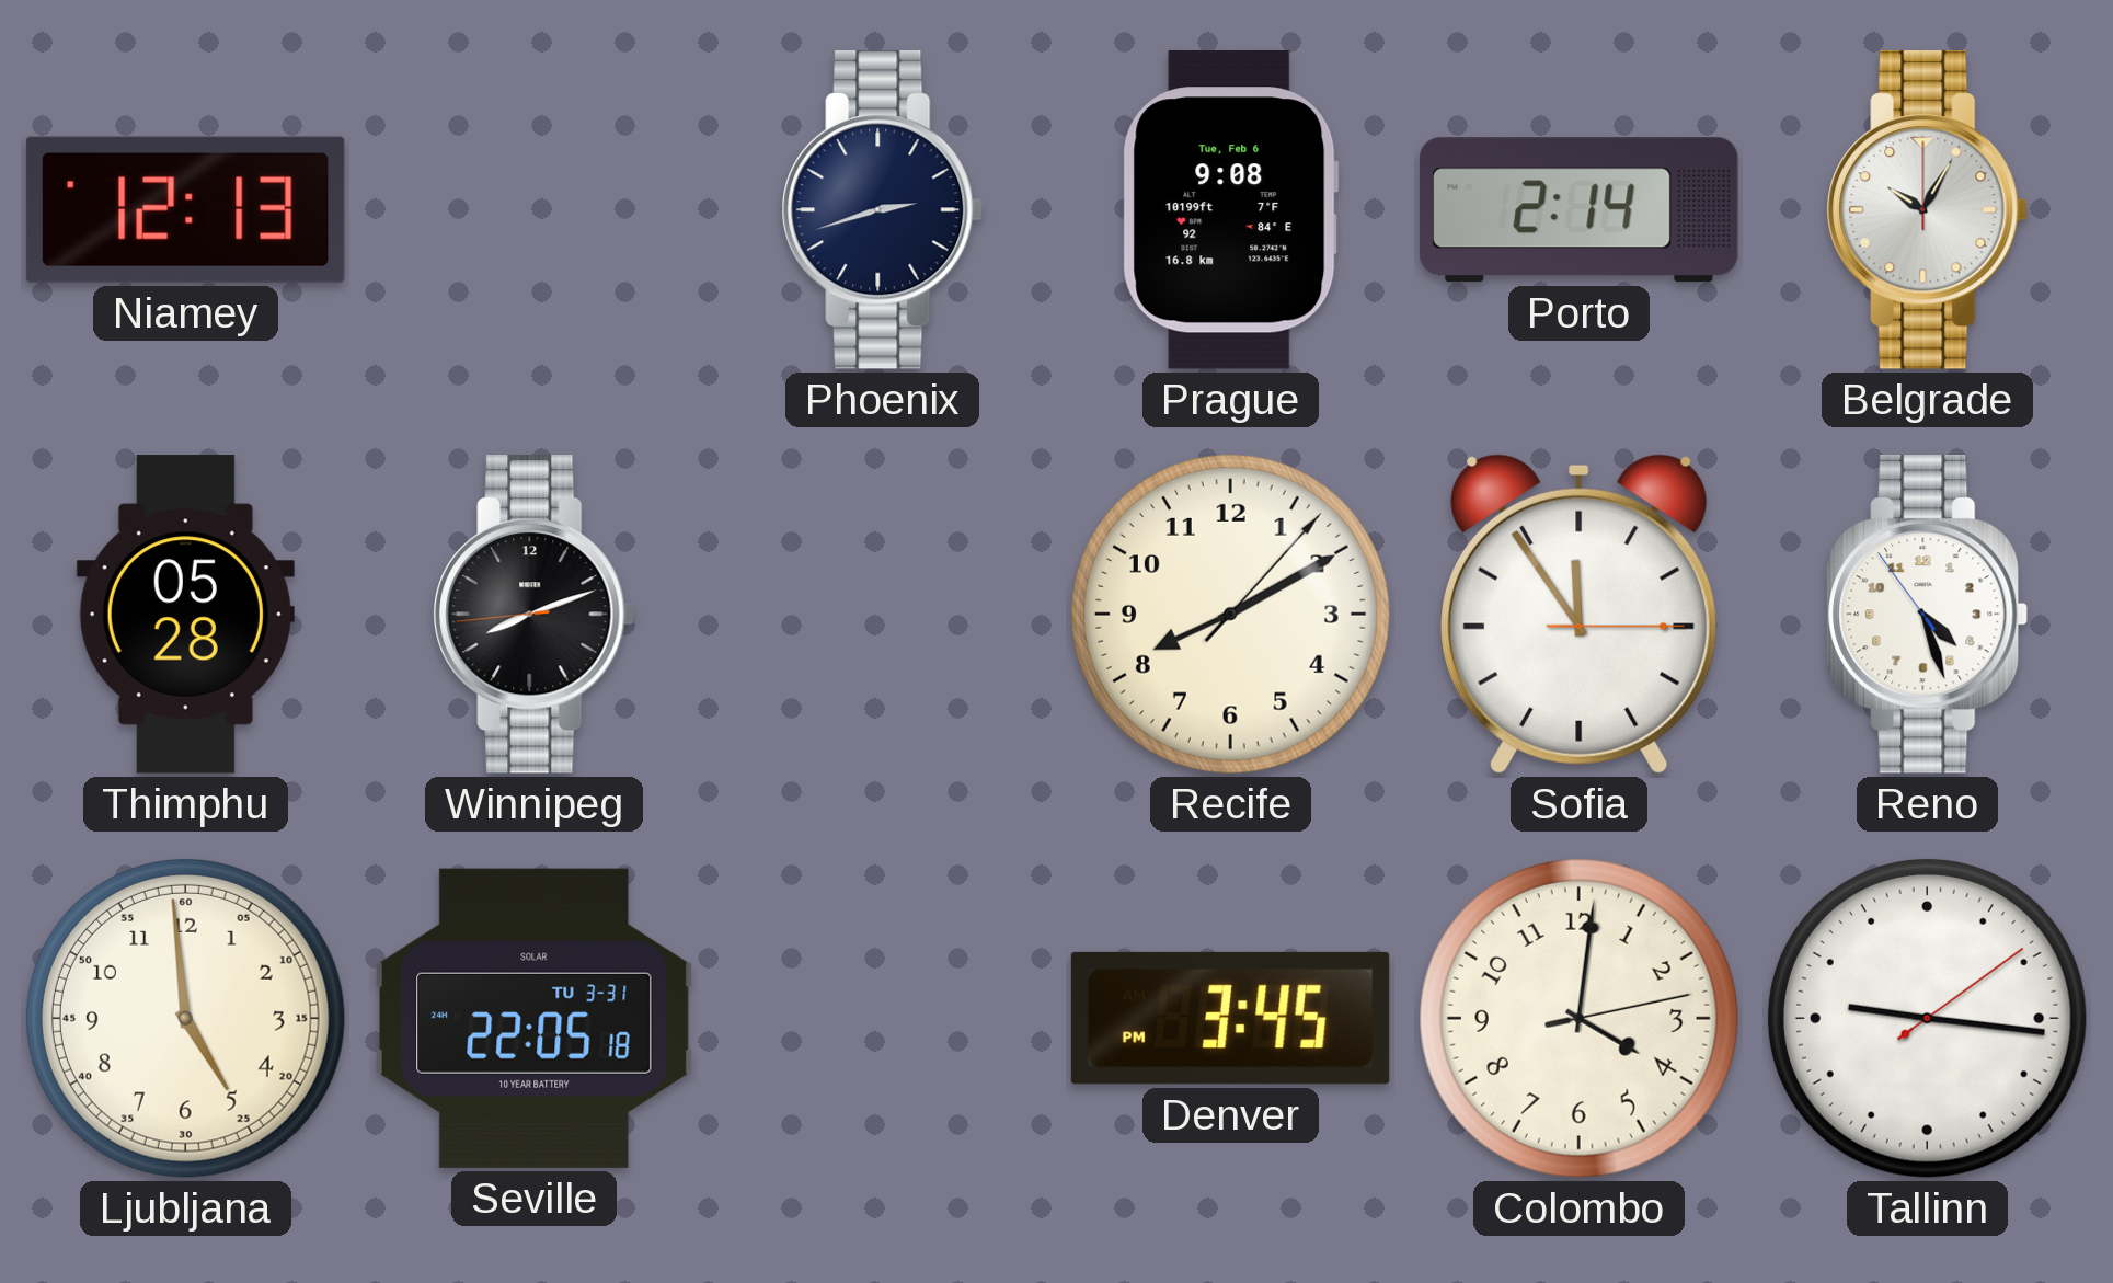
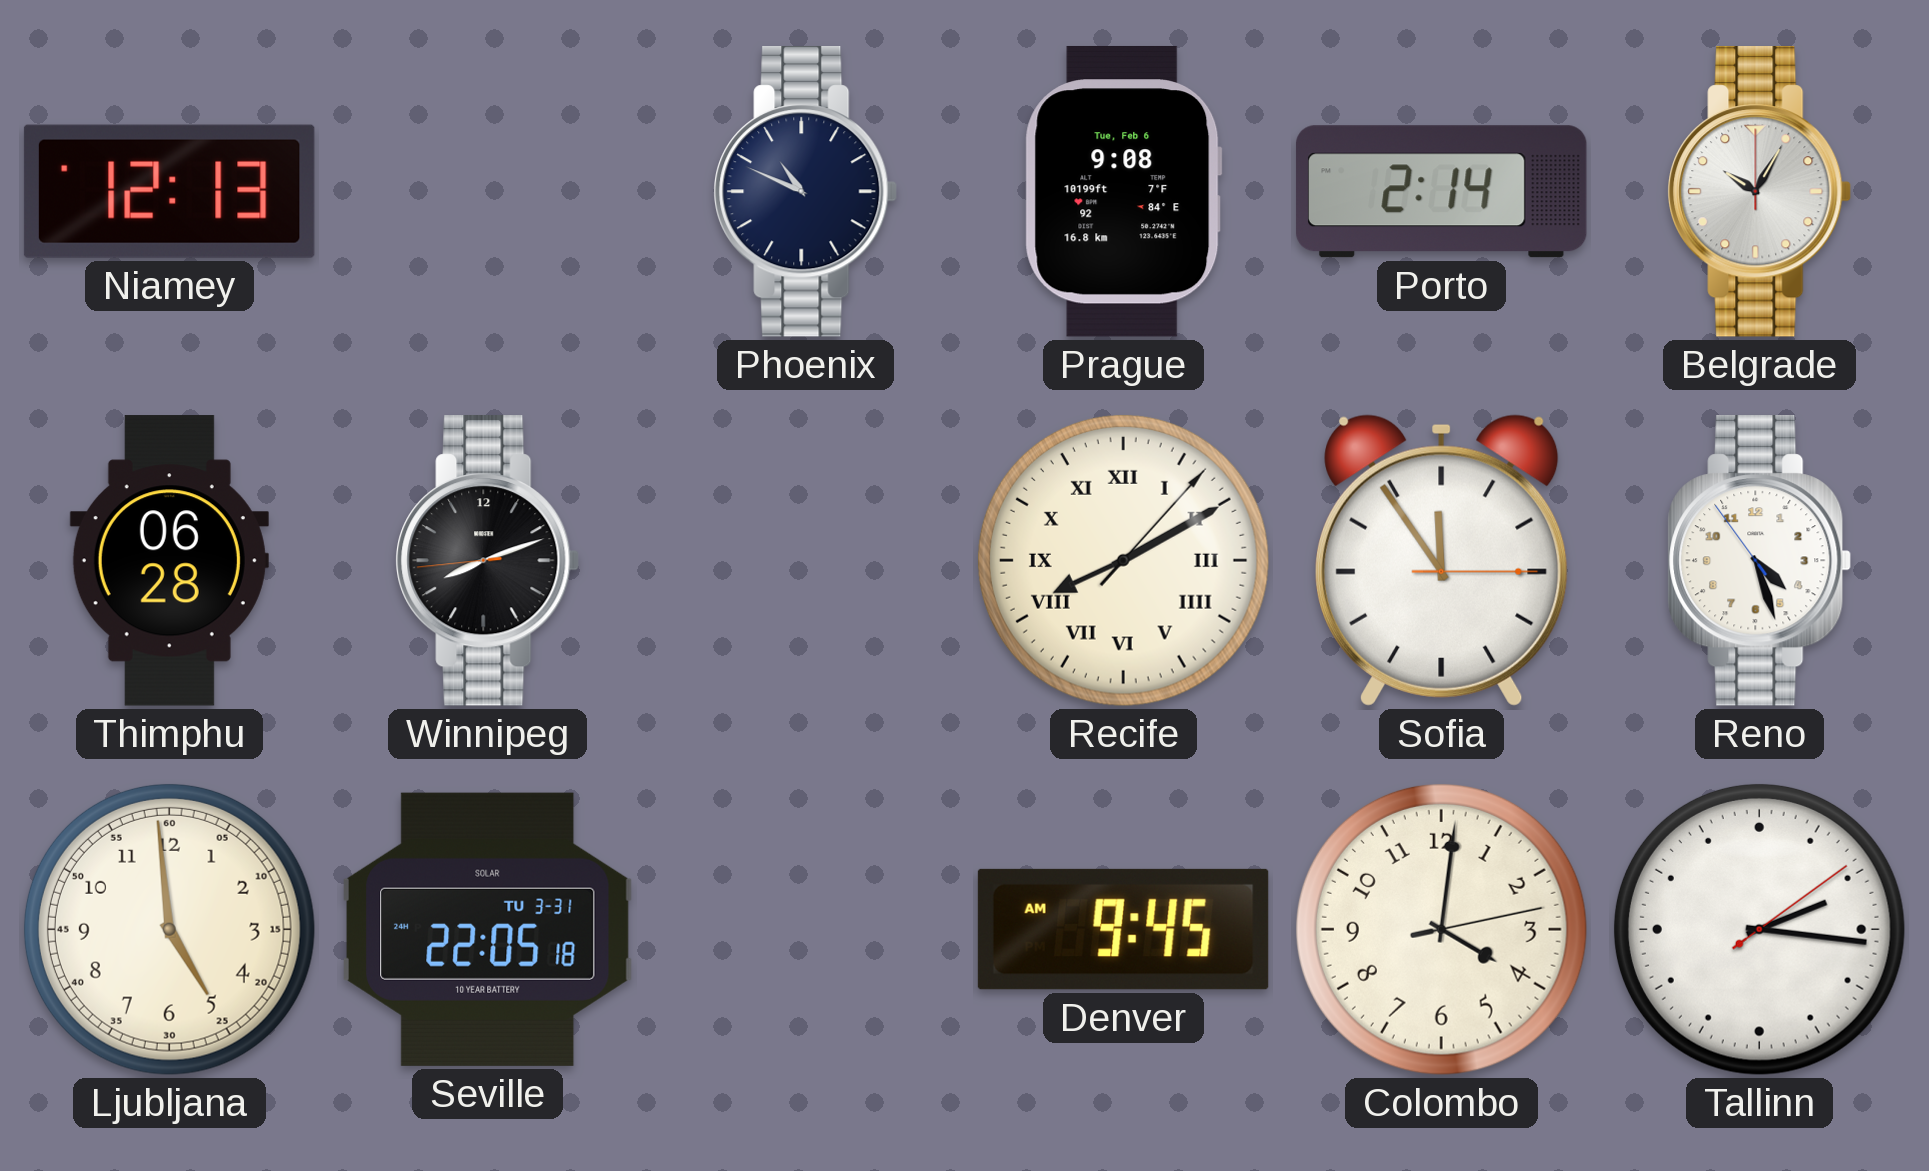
Phoenix: 2:42 -> 10:49 (806, 192)
Thimphu: 05:28 -> 06:28 (169, 561)
Recife numerals: Arabic -> Roman (1123, 560)
Denver: 3:45 -> 9:45 (1123, 929)
Tallinn: 9:16 -> 2:16 (1759, 929)
